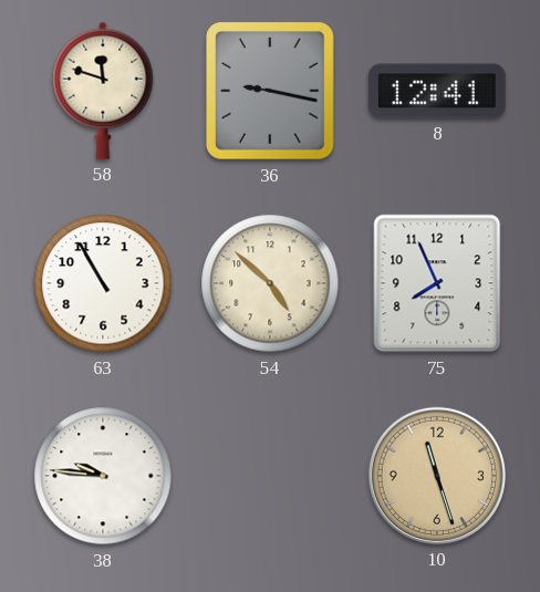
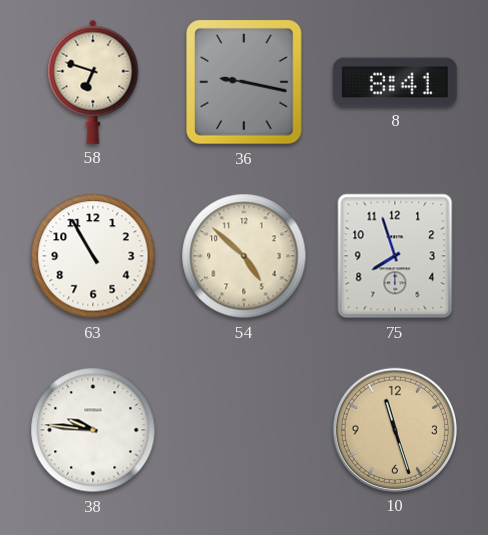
58: 11:48 -> 6:48 (93, 82)
8: 12:41 -> 8:41 (395, 82)
75: 7:56 -> 7:57 (395, 256)
